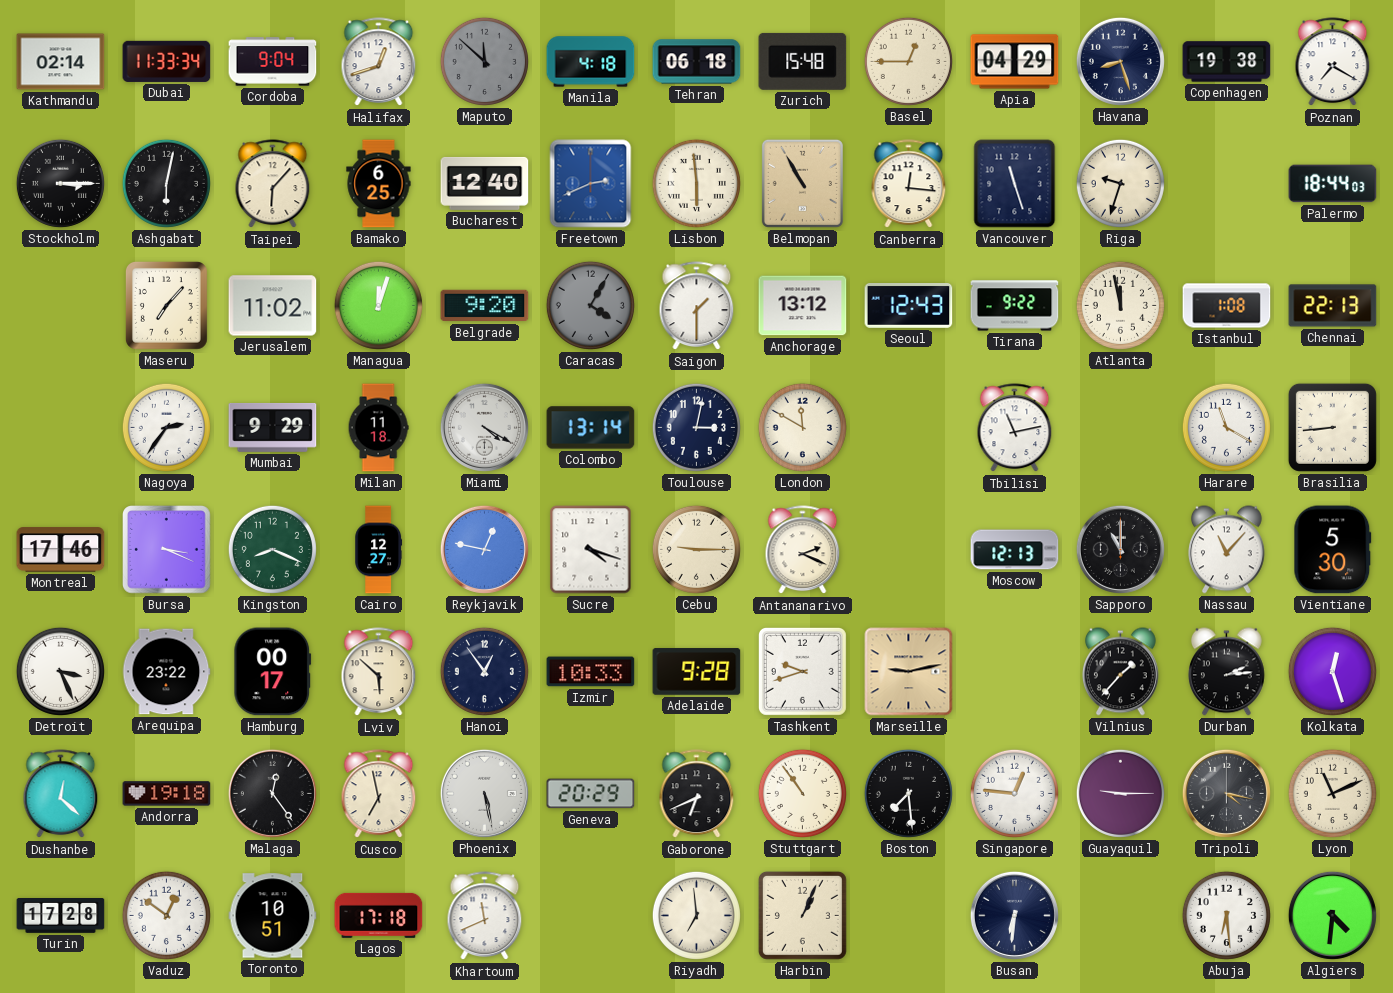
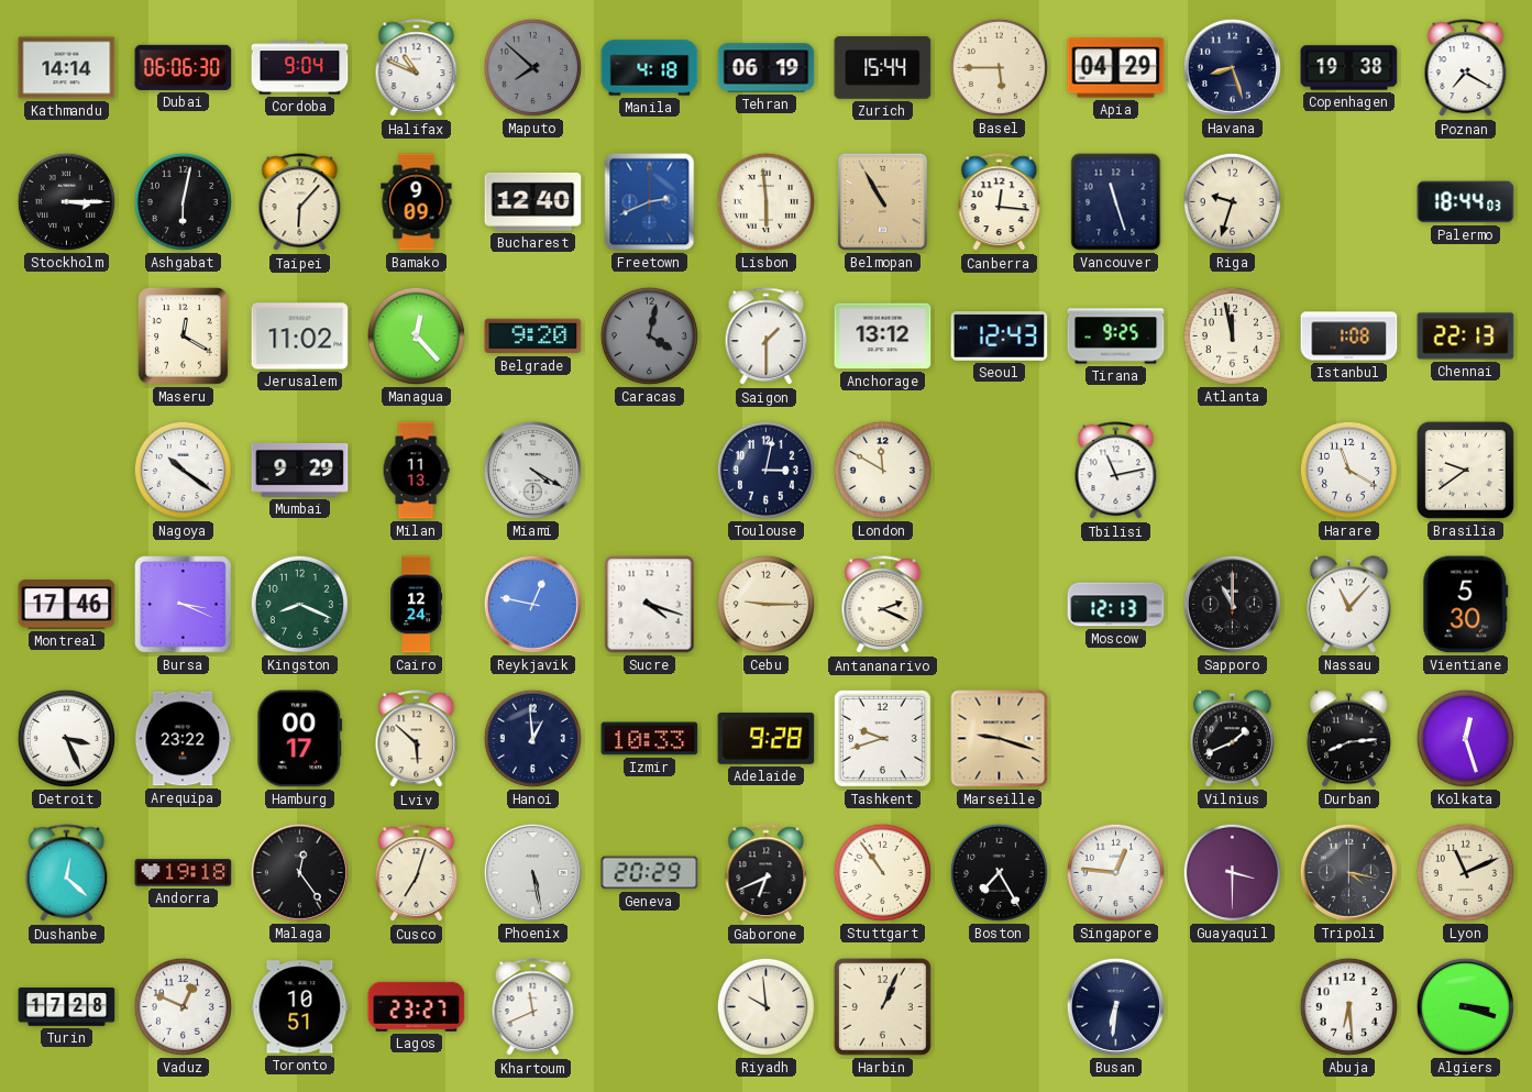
Kathmandu: 02:14 -> 14:14 (67, 68)
Dubai: 11:33 -> 06:06 (184, 67)
Halifax: 12:42 -> 10:49 (417, 68)
Maputo: 11:52 -> 7:52 (532, 67)
Tehran: 06:18 -> 06:19 (767, 68)
Zurich: 15:48 -> 15:44 (883, 67)
Basel: 12:45 -> 5:45 (999, 67)
Bamako: 6:25 -> 9:09 (417, 202)
Maseru: 7:07 -> 12:20 (183, 335)
Managua: 12:03 -> 12:23 (416, 335)
Caracas: 4:05 -> 4:02 (649, 335)
Tirana: 9:22 -> 9:25 (1116, 337)
Nagoya: 2:36 -> 10:21 (183, 470)
Milan: 11:18 -> 11:13 (416, 471)
Colombo: 13:14 -> none (591, 428)
Brasilia: 8:44 -> 9:39 (1465, 470)
Cairo: 12:27 -> 12:24 (417, 605)
Hanoi: 12:54 -> 12:59 (532, 738)
Marseille: 9:13 -> 9:18 (1000, 739)
Vilnius: 1:37 -> 1:41 (1232, 739)
Durban: 2:14 -> 8:14 (1348, 739)
Cusco: 6:58 -> 7:03 (417, 873)
Boston: 7:29 -> 7:25 (999, 872)
Guayaquil: 9:15 -> 3:30 (1232, 872)
Vaduz: 12:51 -> 12:49 (183, 1006)
Lagos: 17:18 -> 23:27 (417, 1006)
Riyadh: 6:59 -> 9:59 (765, 1006)
Algiers: 4:31 -> 3:18 (1465, 1006)
